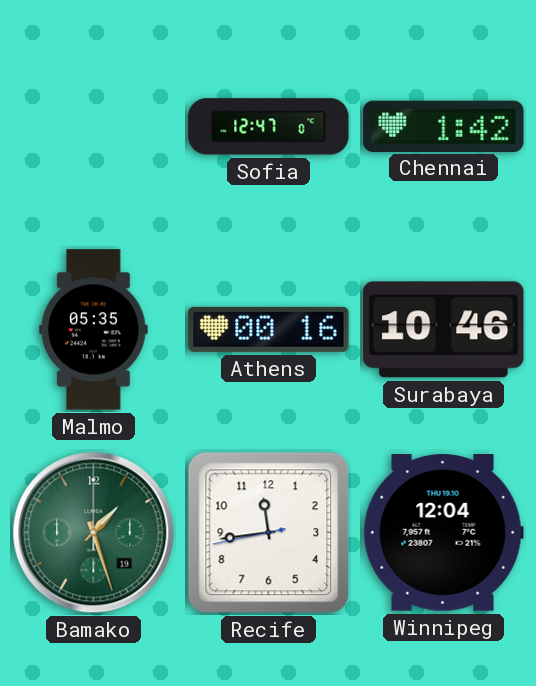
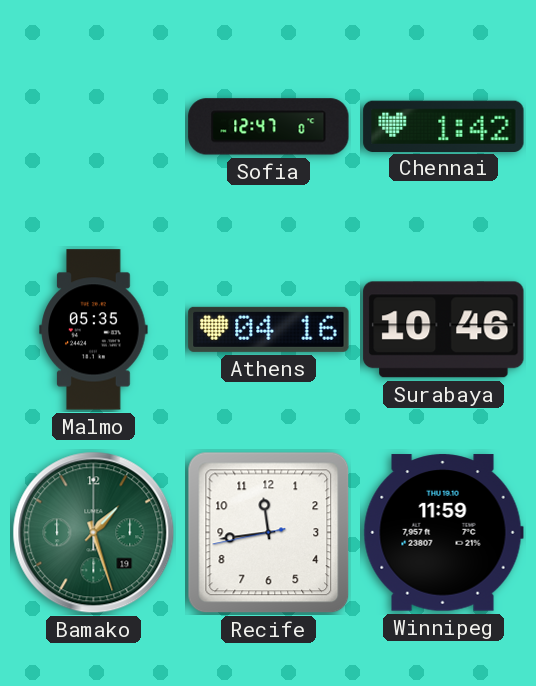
Athens: 00:16 -> 04:16 (269, 329)
Winnipeg: 12:04 -> 11:59 (443, 533)
